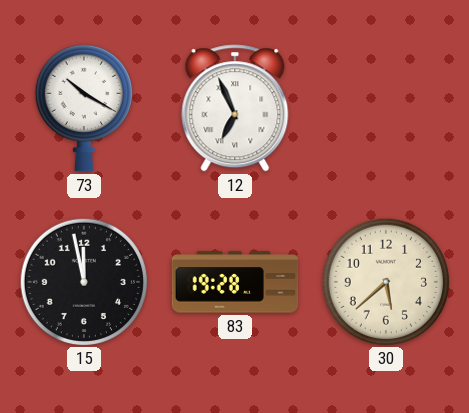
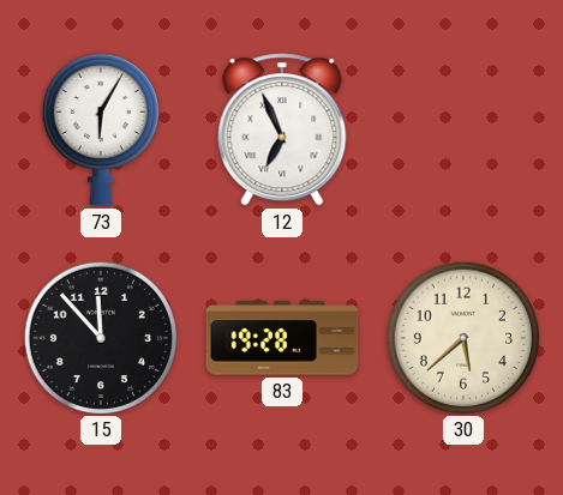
73: 10:20 -> 6:05 (101, 129)
15: 11:58 -> 11:53 (100, 337)
